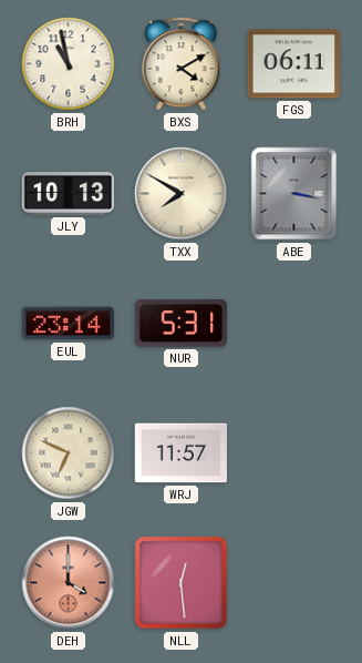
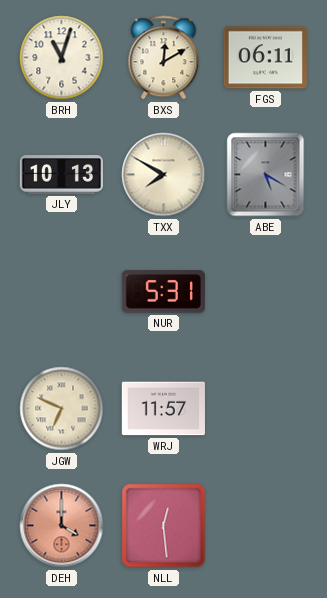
BRH: 10:58 -> 11:03 (62, 58)
BXS: 4:10 -> 12:10 (164, 58)
ABE: 3:17 -> 5:20 (266, 175)
EUL: 23:14 -> none (68, 324)
